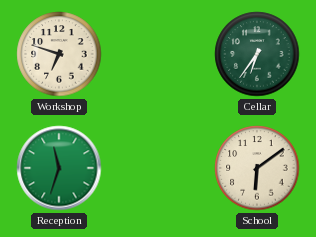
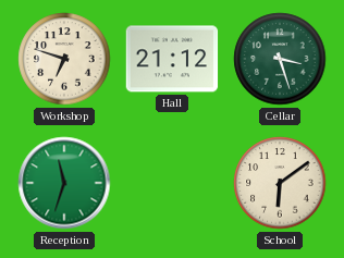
Hall: none -> 21:12 (172, 59)
Cellar: 6:36 -> 3:27 (280, 59)
